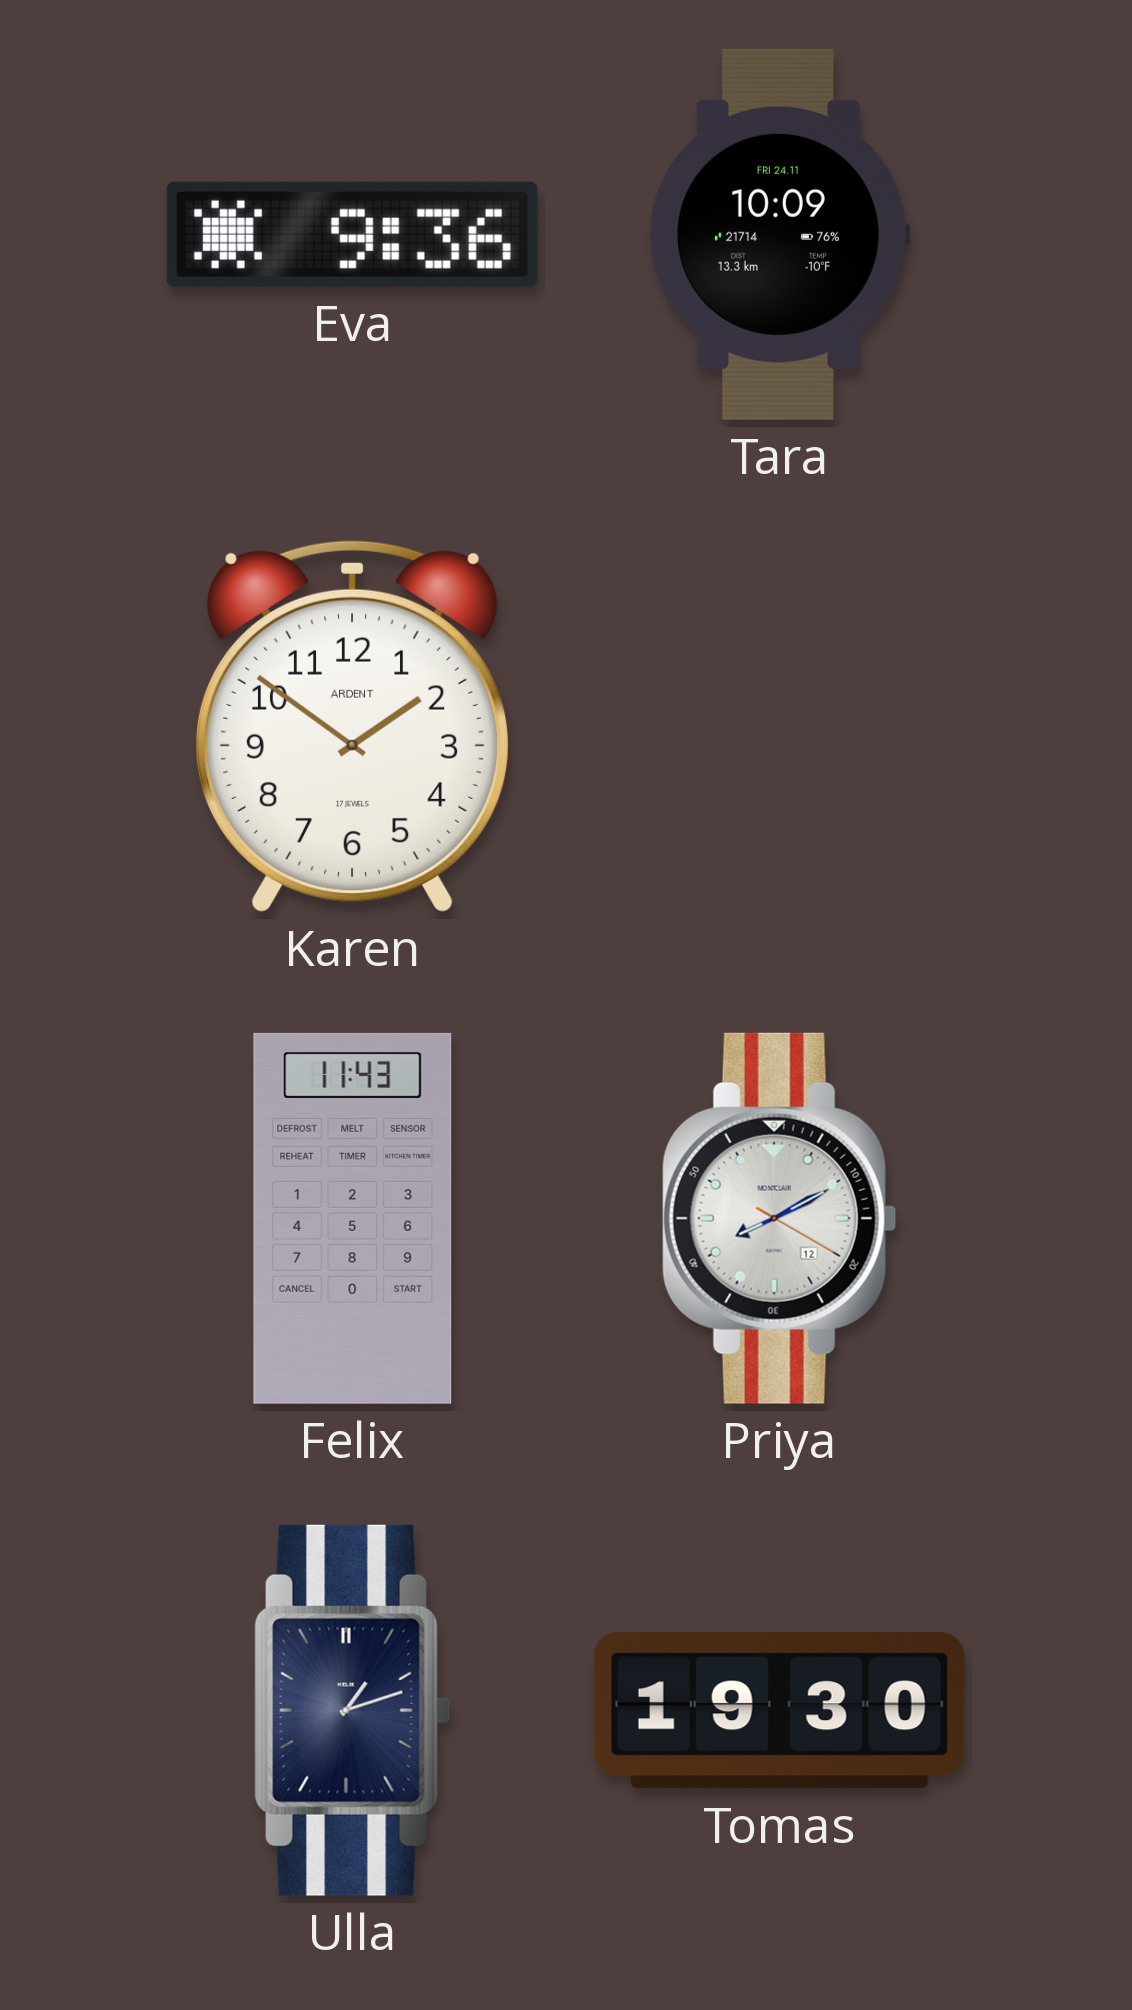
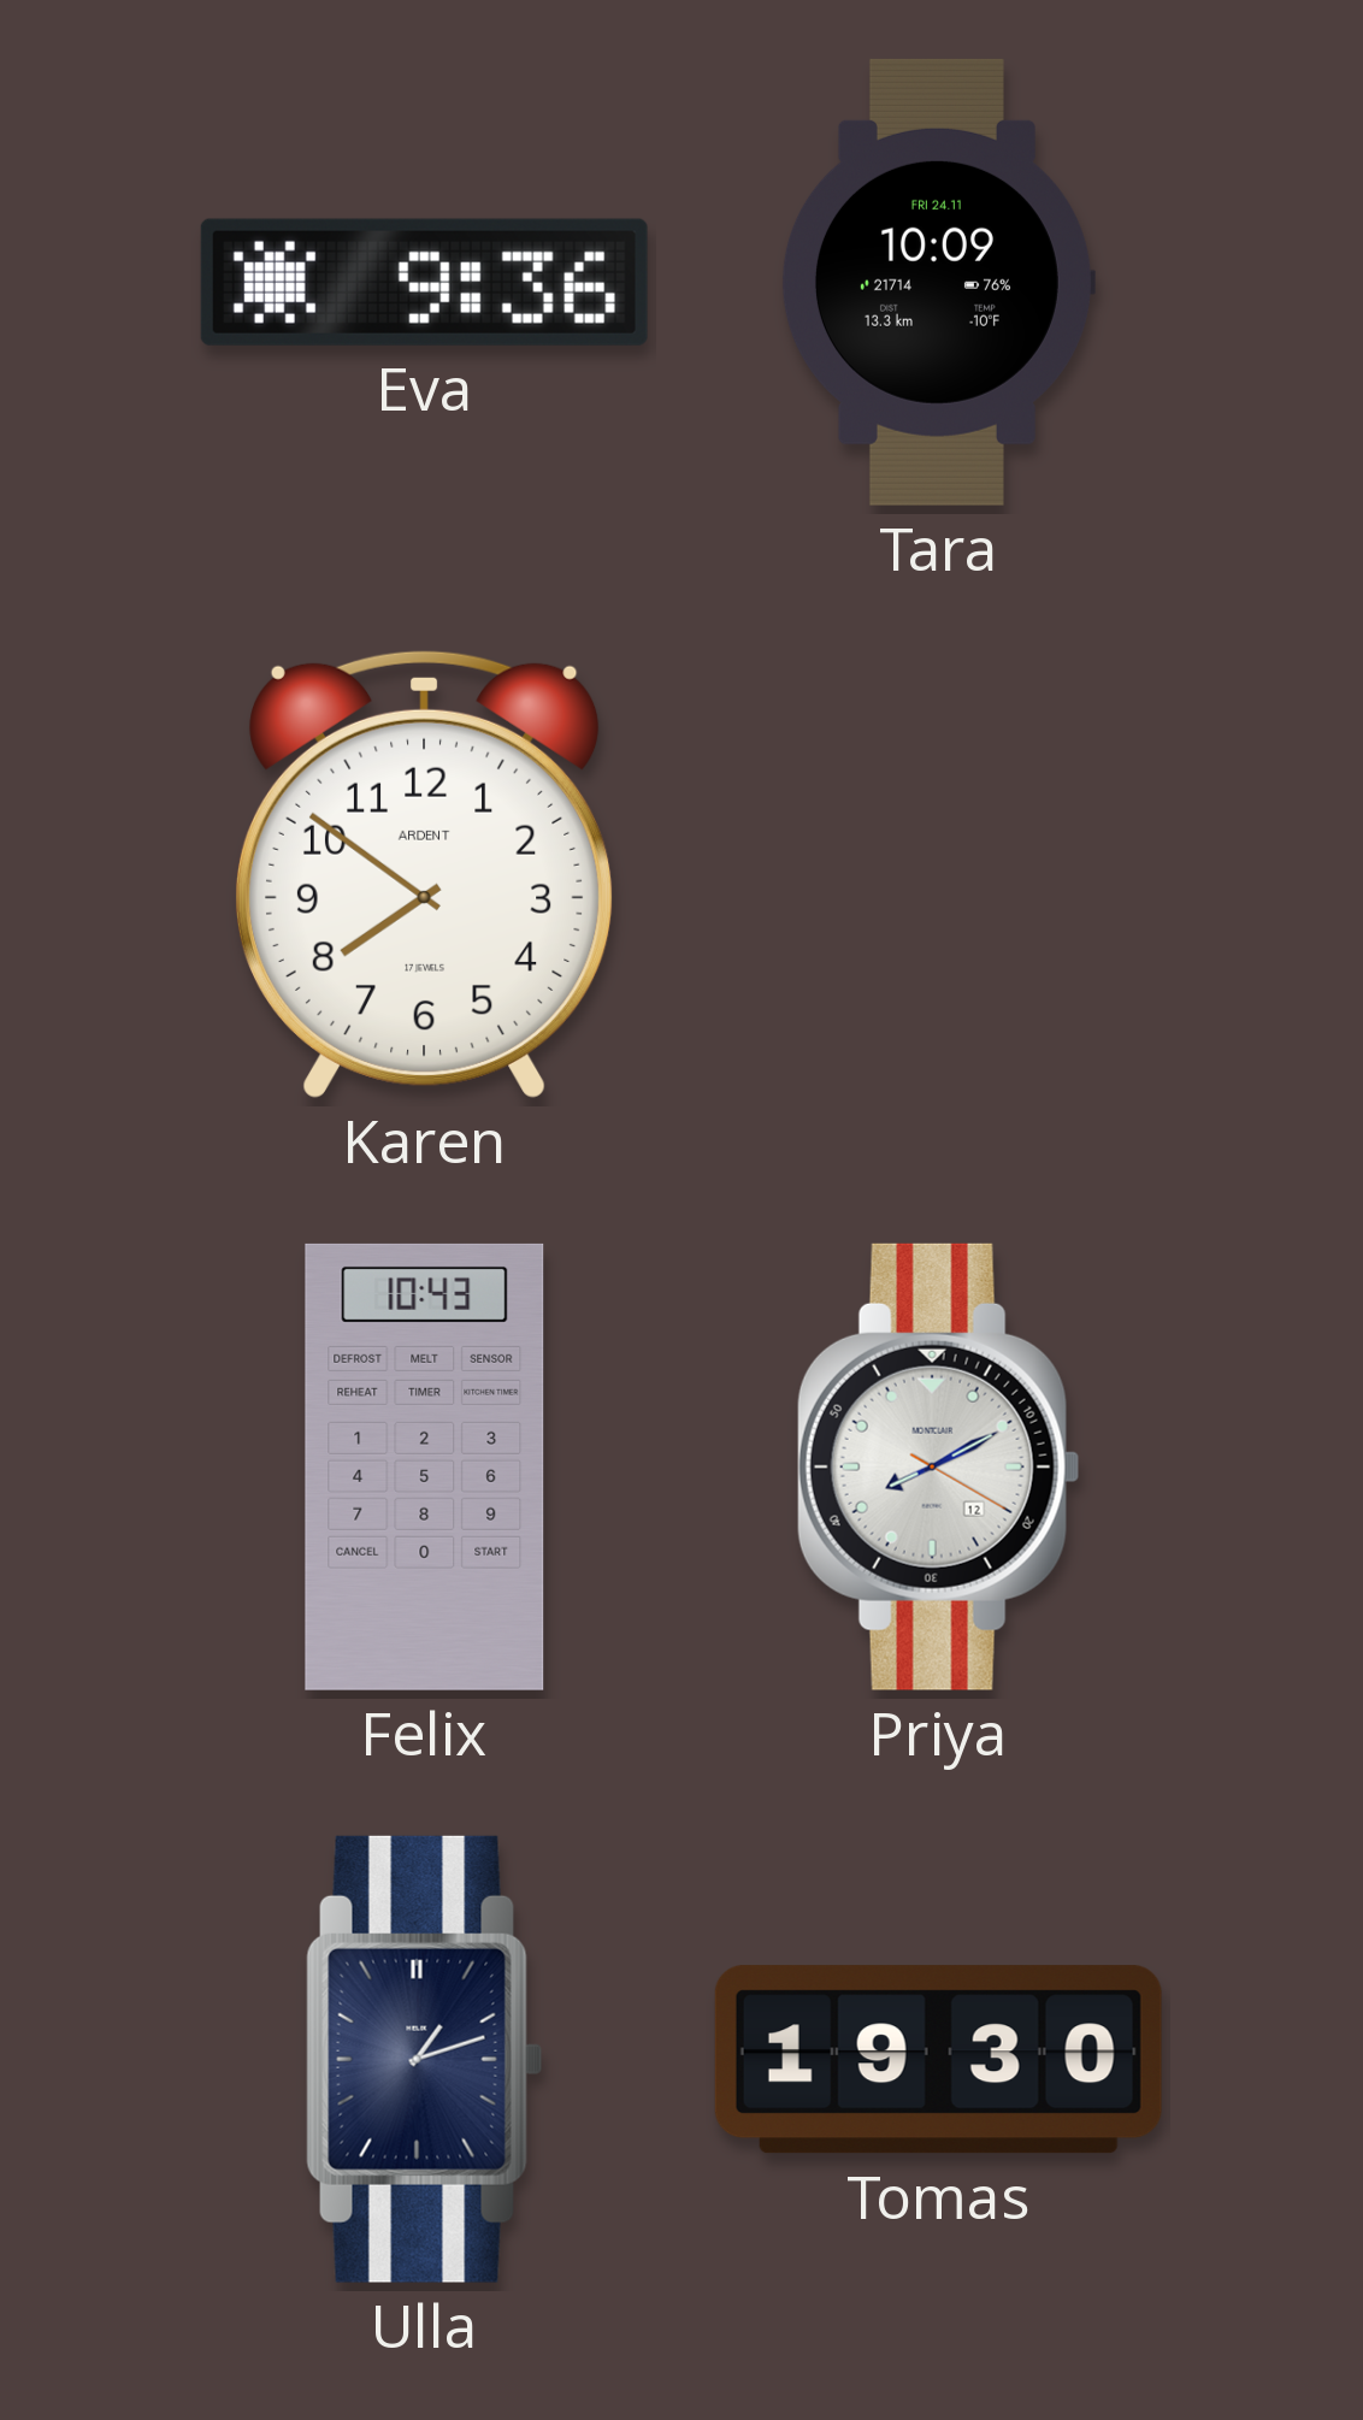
Karen: 1:51 -> 7:51 (424, 874)
Felix: 11:43 -> 10:43 (425, 1466)
